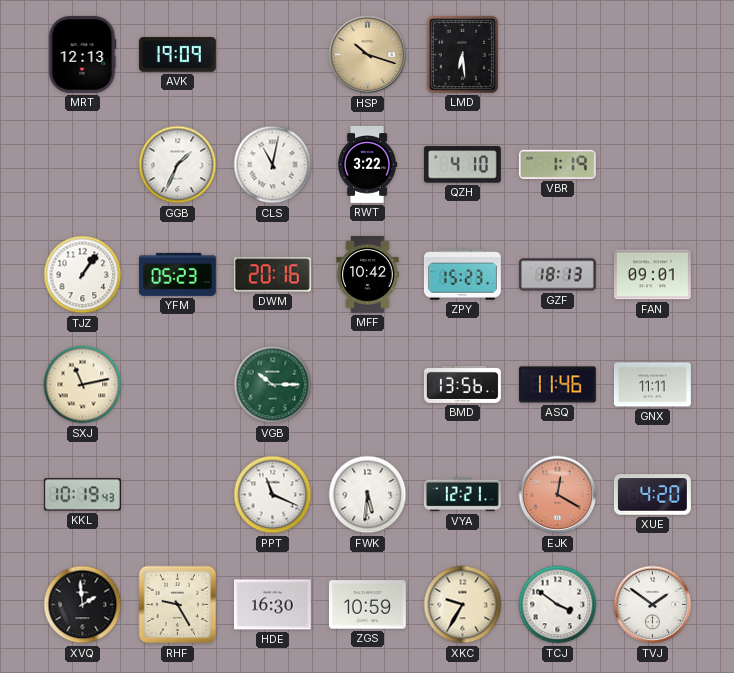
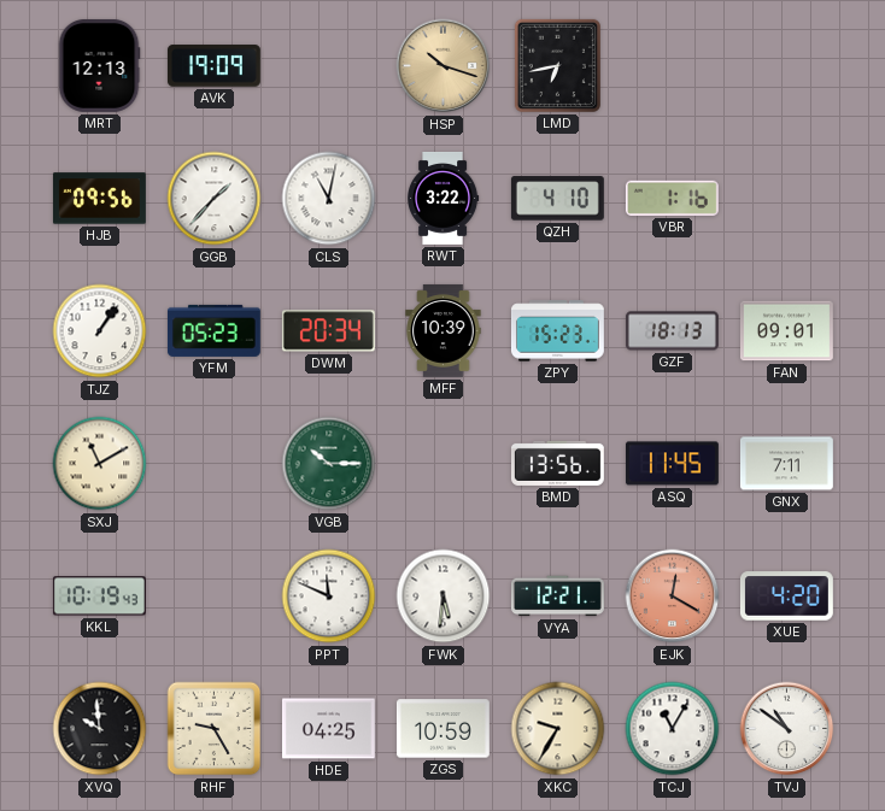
LMD: 6:29 -> 6:43 (557, 65)
HJB: none -> 09:56 (99, 199)
GGB: 1:34 -> 1:37 (215, 199)
VBR: 1:19 -> 1:16 (672, 198)
DWM: 20:16 -> 20:34 (328, 331)
MFF: 10:42 -> 10:39 (444, 330)
SXJ: 11:13 -> 11:10 (100, 464)
ASQ: 11:46 -> 11:45 (672, 464)
GNX: 11:11 -> 7:11 (786, 464)
PPT: 11:19 -> 11:49 (329, 597)
XVQ: 1:59 -> 9:59 (100, 729)
HDE: 16:30 -> 04:25 (328, 729)
TCJ: 3:51 -> 11:05 (673, 729)
TVJ: 1:51 -> 10:51 (787, 729)
